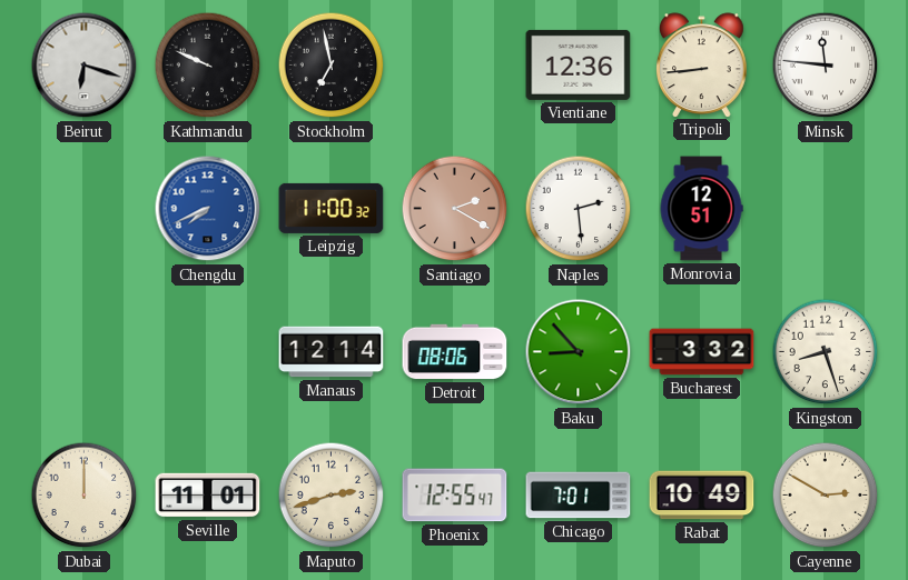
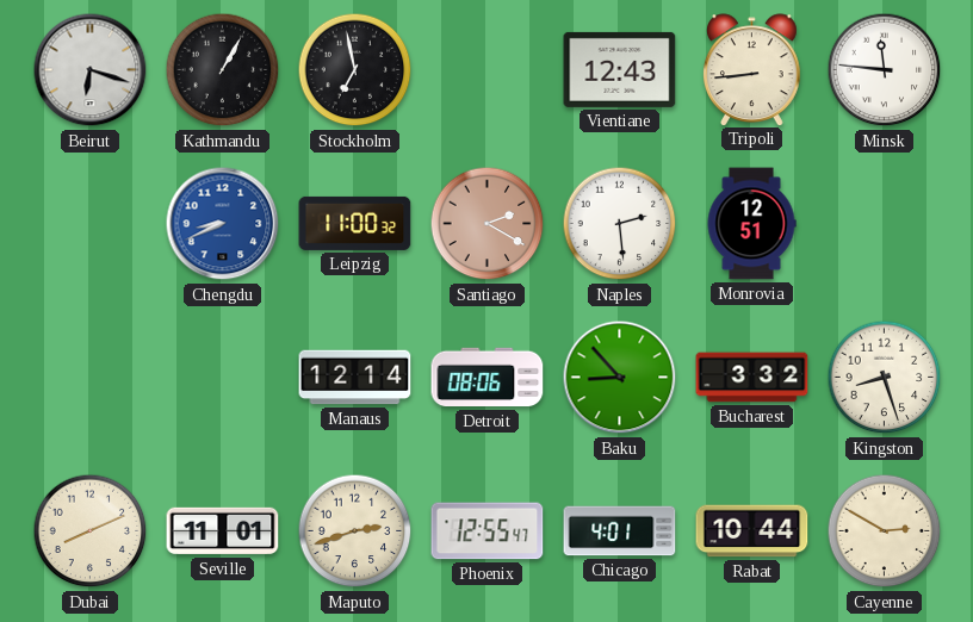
Kathmandu: 9:49 -> 1:05 (223, 70)
Vientiane: 12:36 -> 12:43 (620, 69)
Chengdu: 7:41 -> 8:41 (223, 224)
Dubai: 12:00 -> 8:11 (91, 531)
Chicago: 7:01 -> 4:01 (620, 531)
Rabat: 10:49 -> 10:44 (752, 531)
